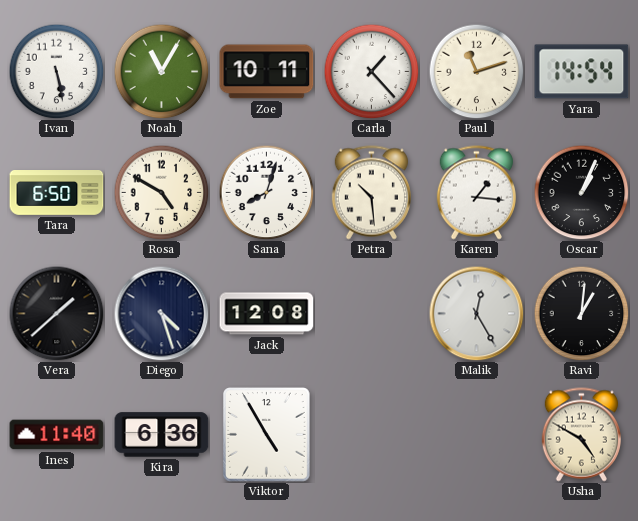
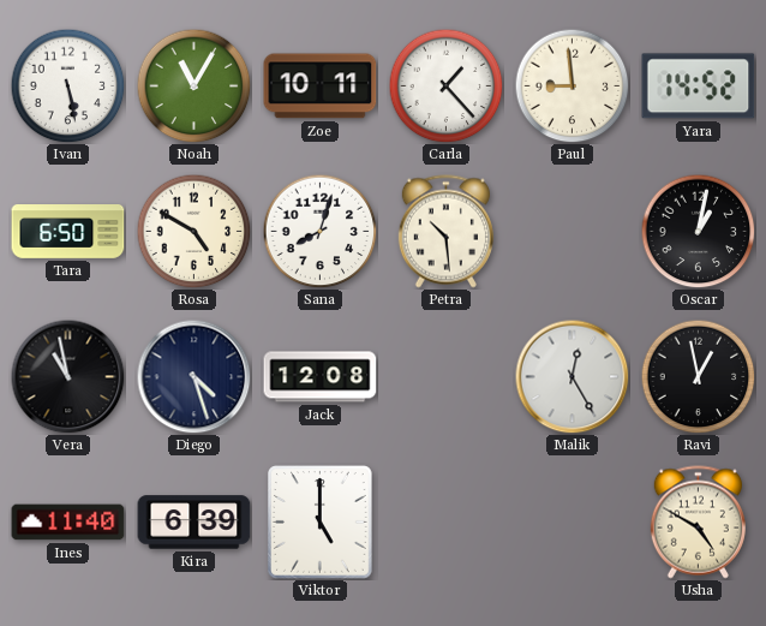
Paul: 11:12 -> 8:59 (571, 85)
Yara: 14:54 -> 14:52 (699, 87)
Karen: 1:16 -> none (476, 193)
Oscar: 1:04 -> 1:02 (698, 231)
Vera: 1:38 -> 10:58 (67, 376)
Ravi: 1:01 -> 12:58 (698, 376)
Kira: 6:36 -> 6:39 (195, 523)
Viktor: 4:55 -> 5:00 (321, 523)
